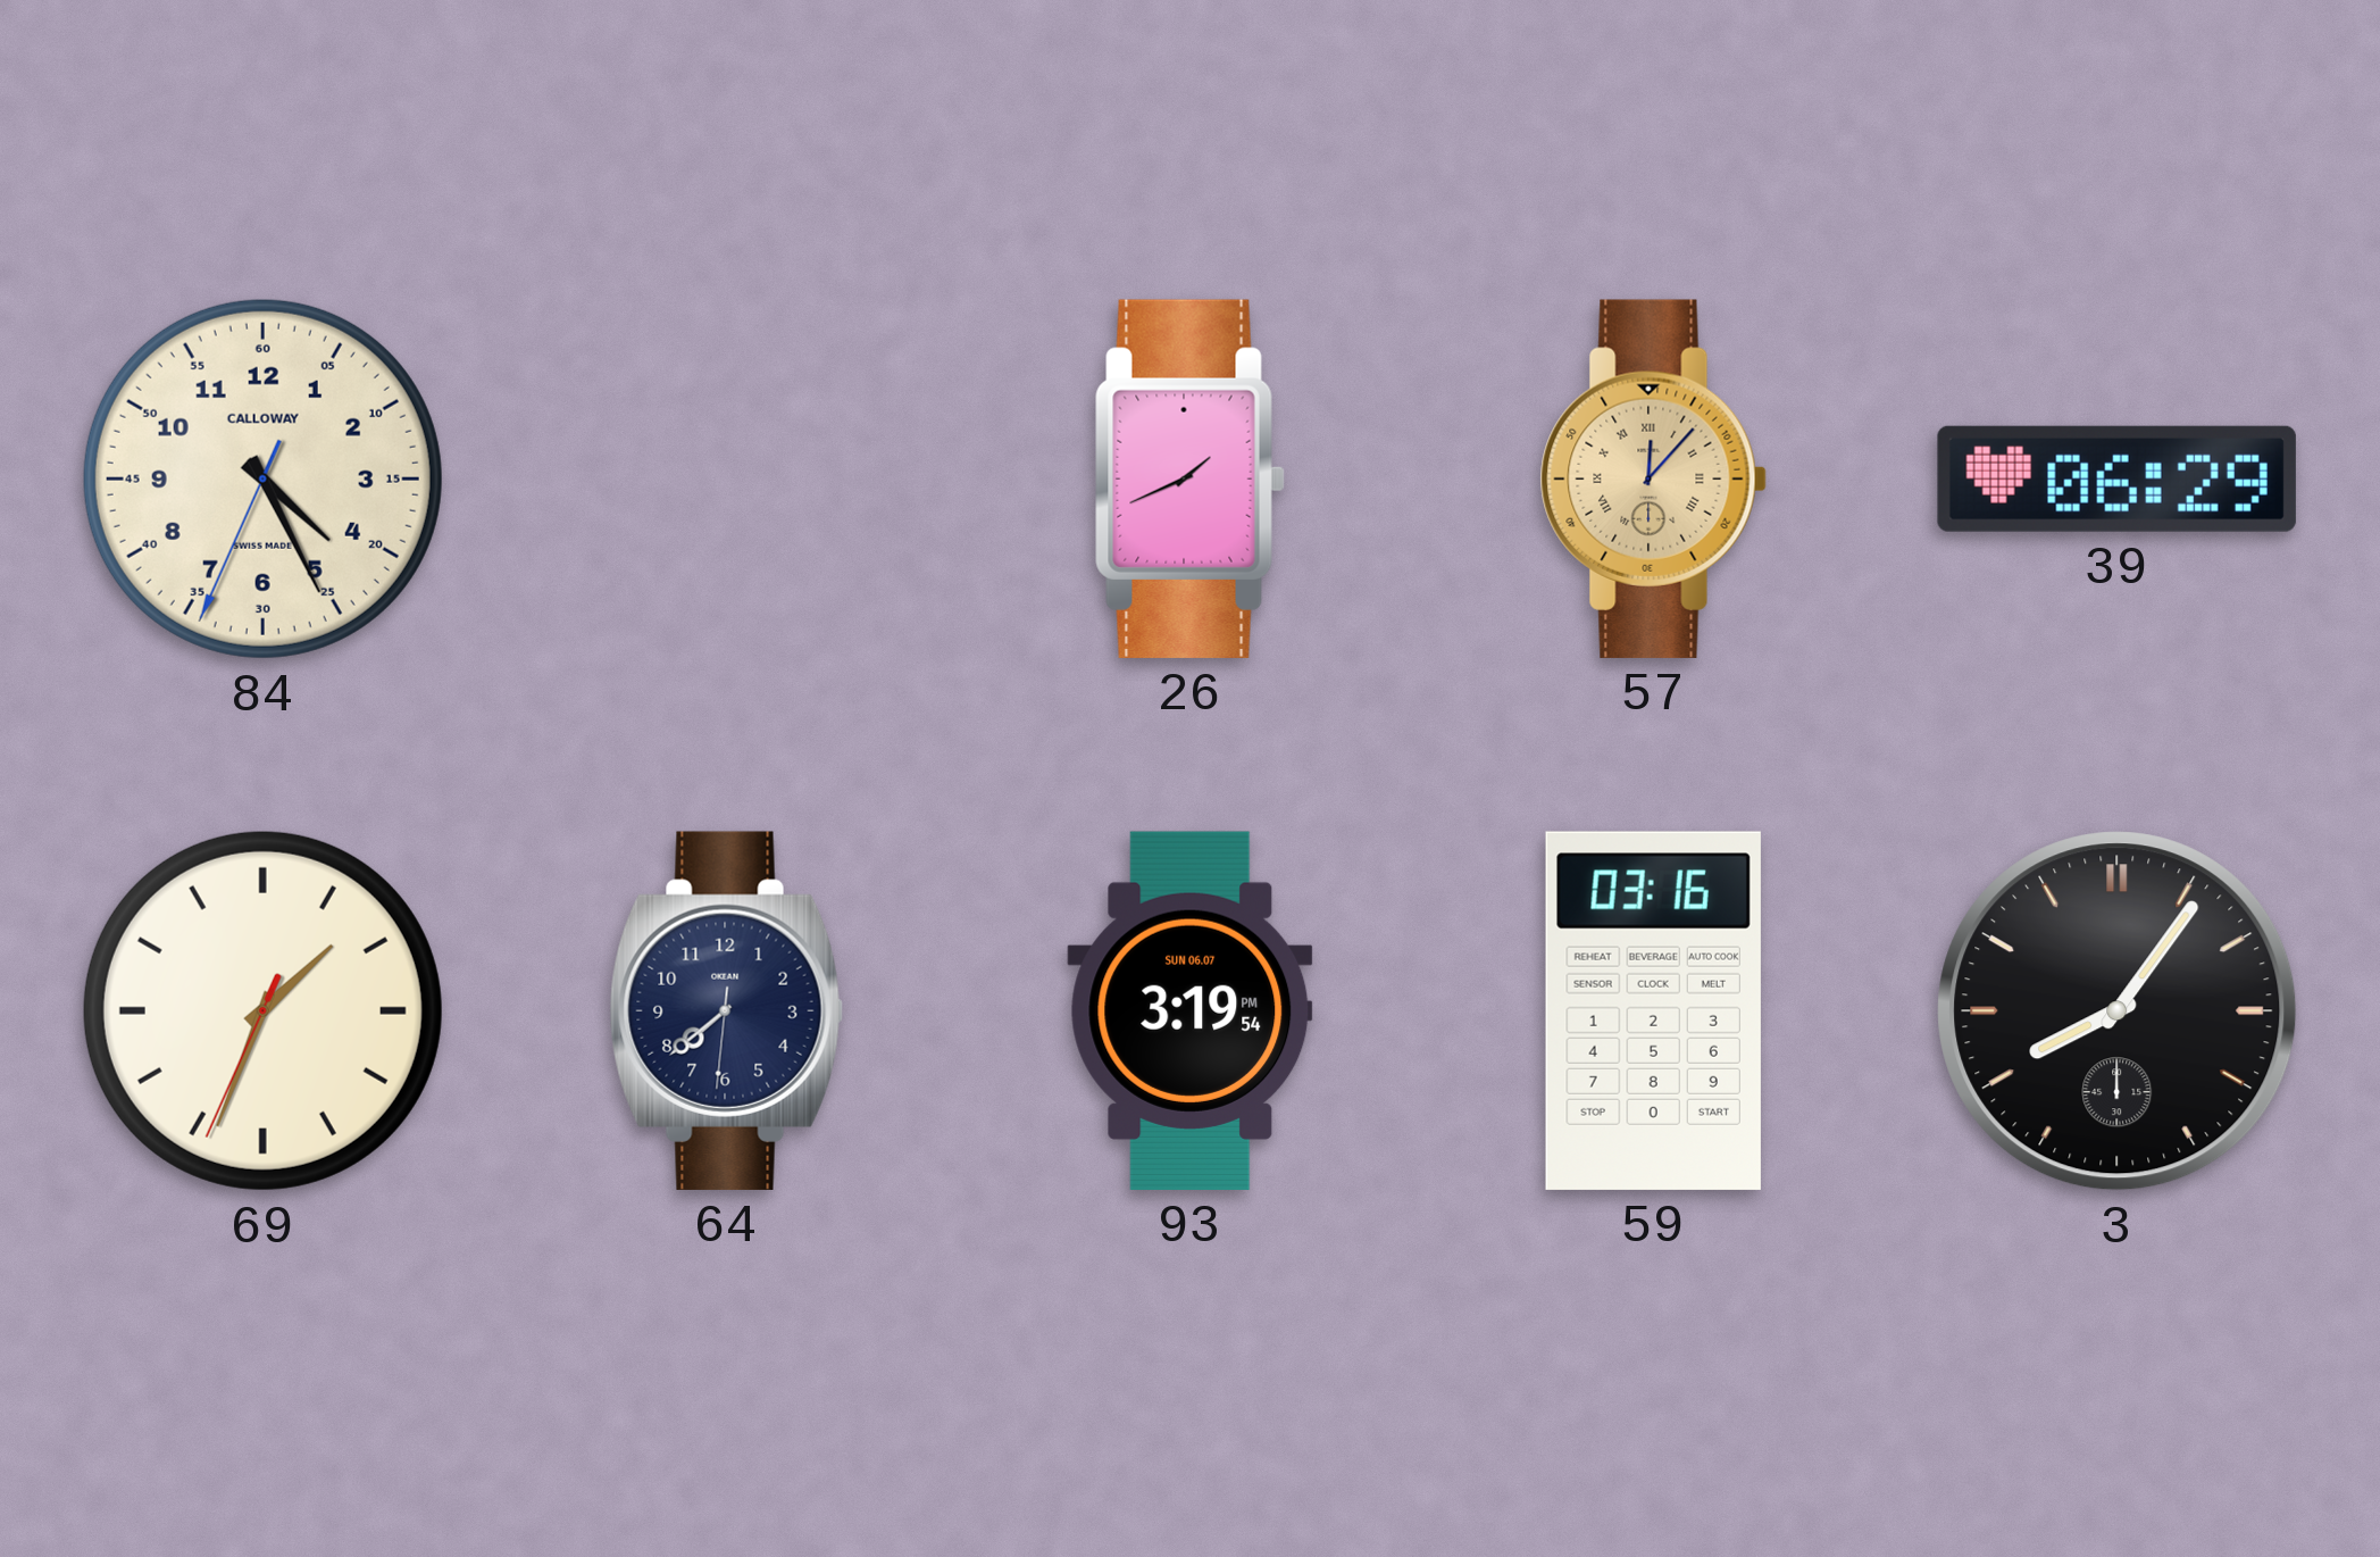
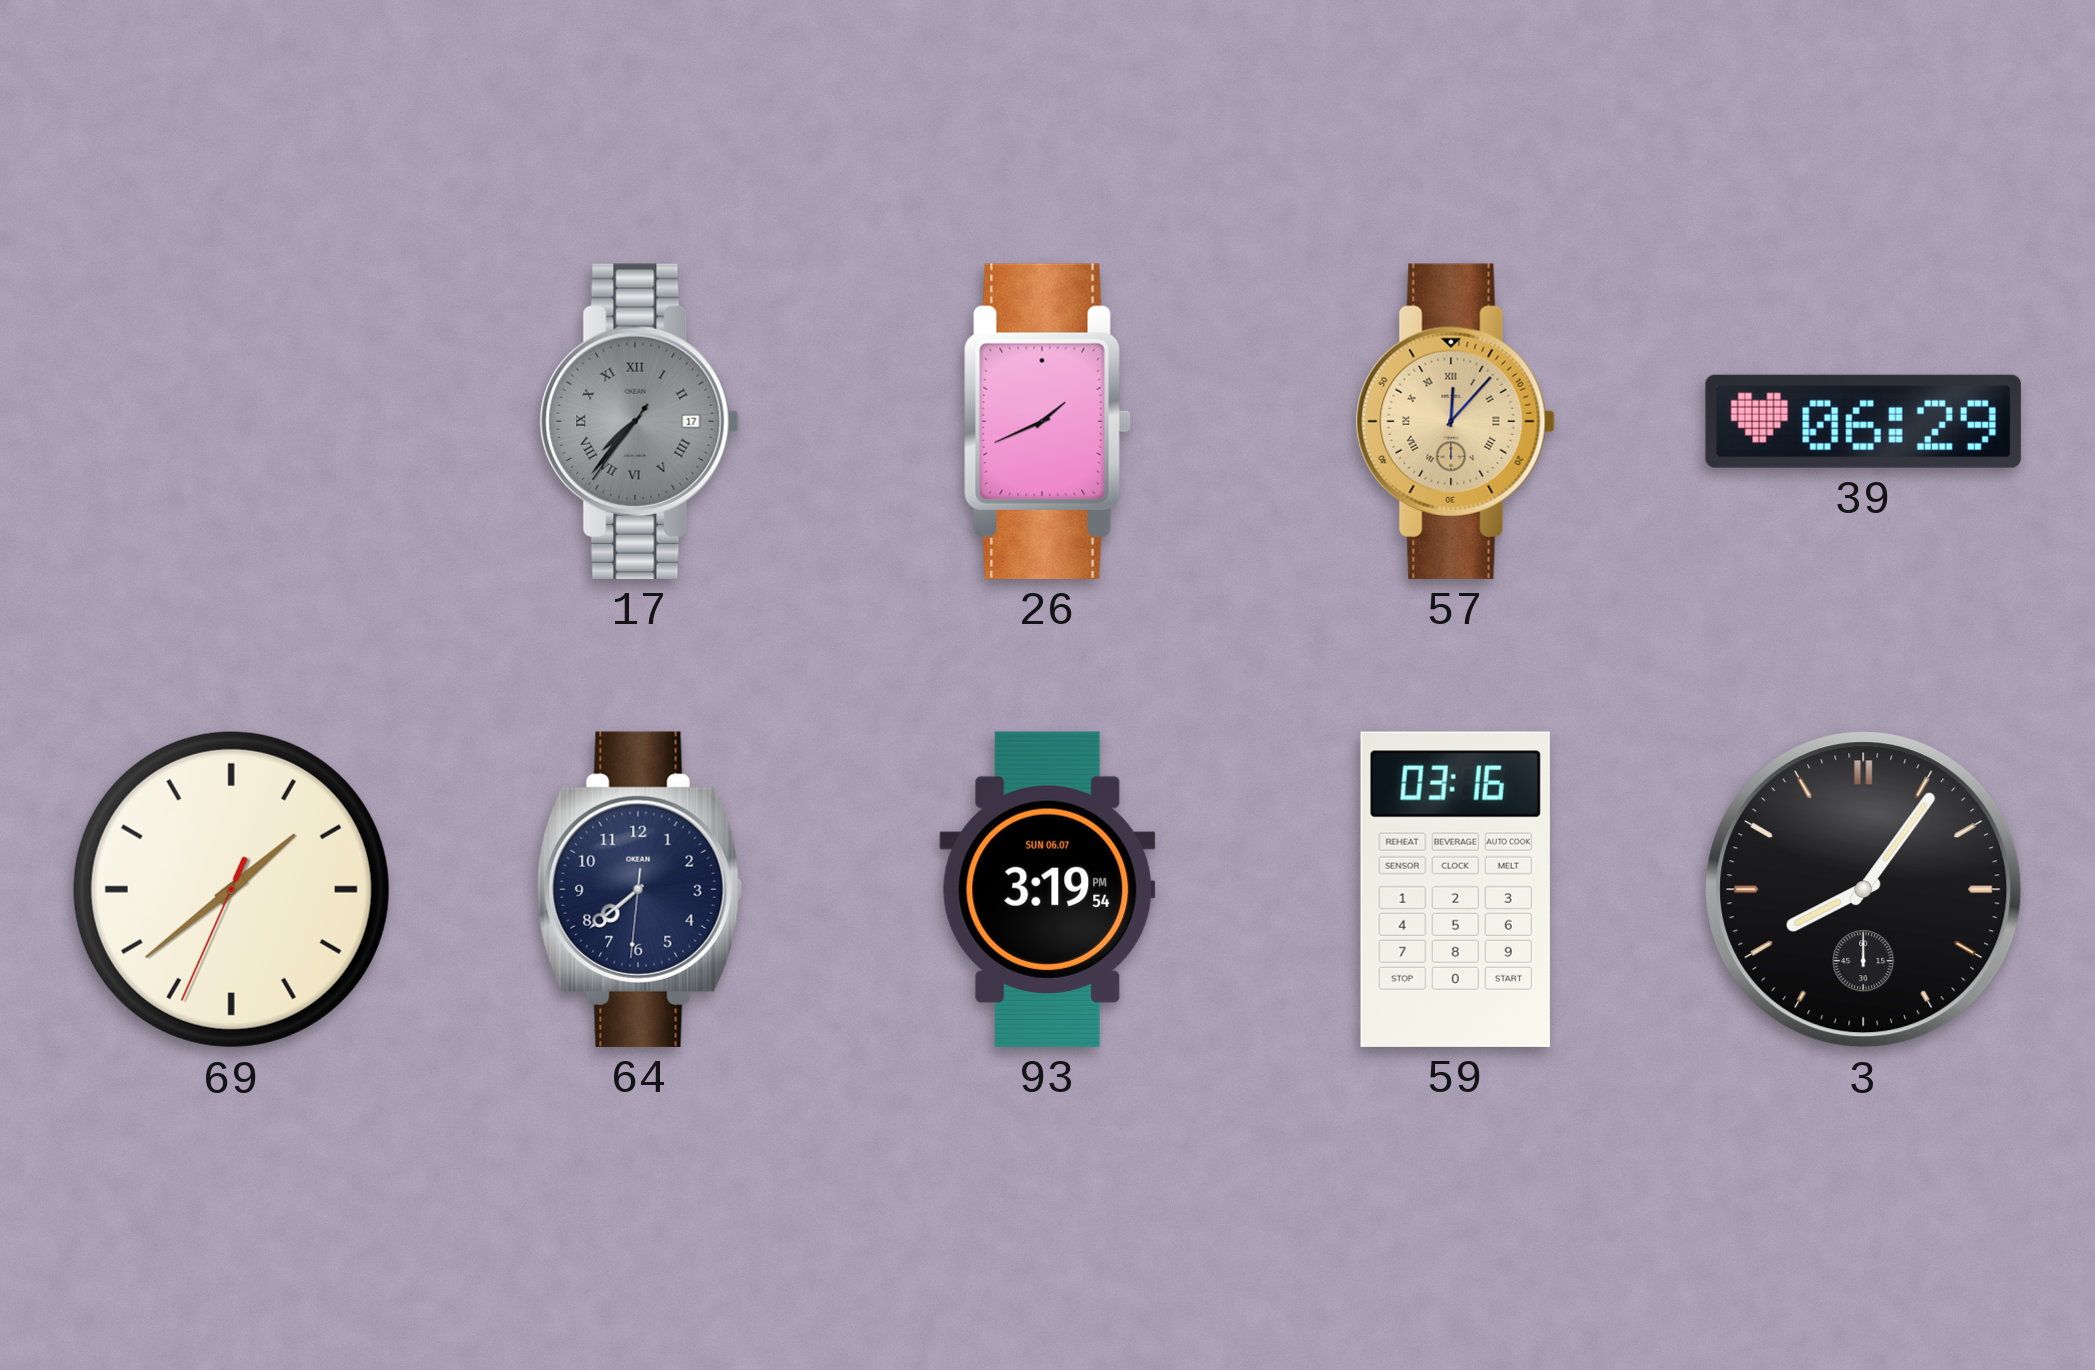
84: 4:25 -> none (262, 478)
17: none -> 7:36 (639, 421)
69: 1:33 -> 1:38 (231, 889)
